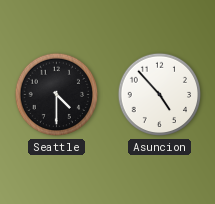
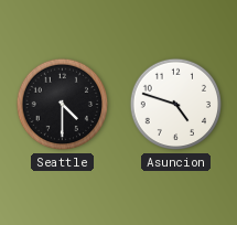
Asuncion: 4:53 -> 4:48 (176, 105)
